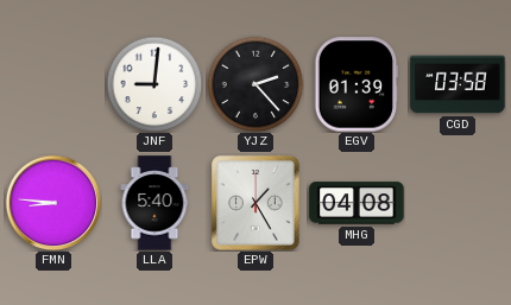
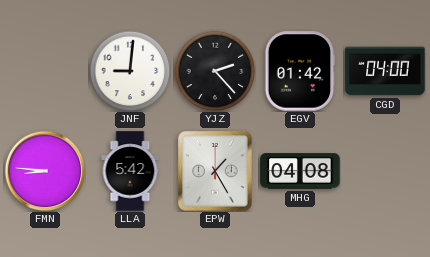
EGV: 01:39 -> 01:42 (300, 71)
CGD: 03:58 -> 04:00 (385, 71)
LLA: 5:40 -> 5:42 (130, 171)
